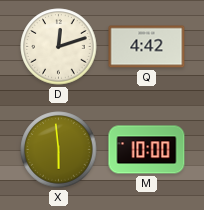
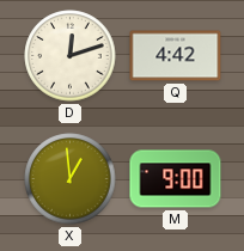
X: 5:59 -> 12:59 (71, 179)
M: 10:00 -> 9:00 (176, 179)
